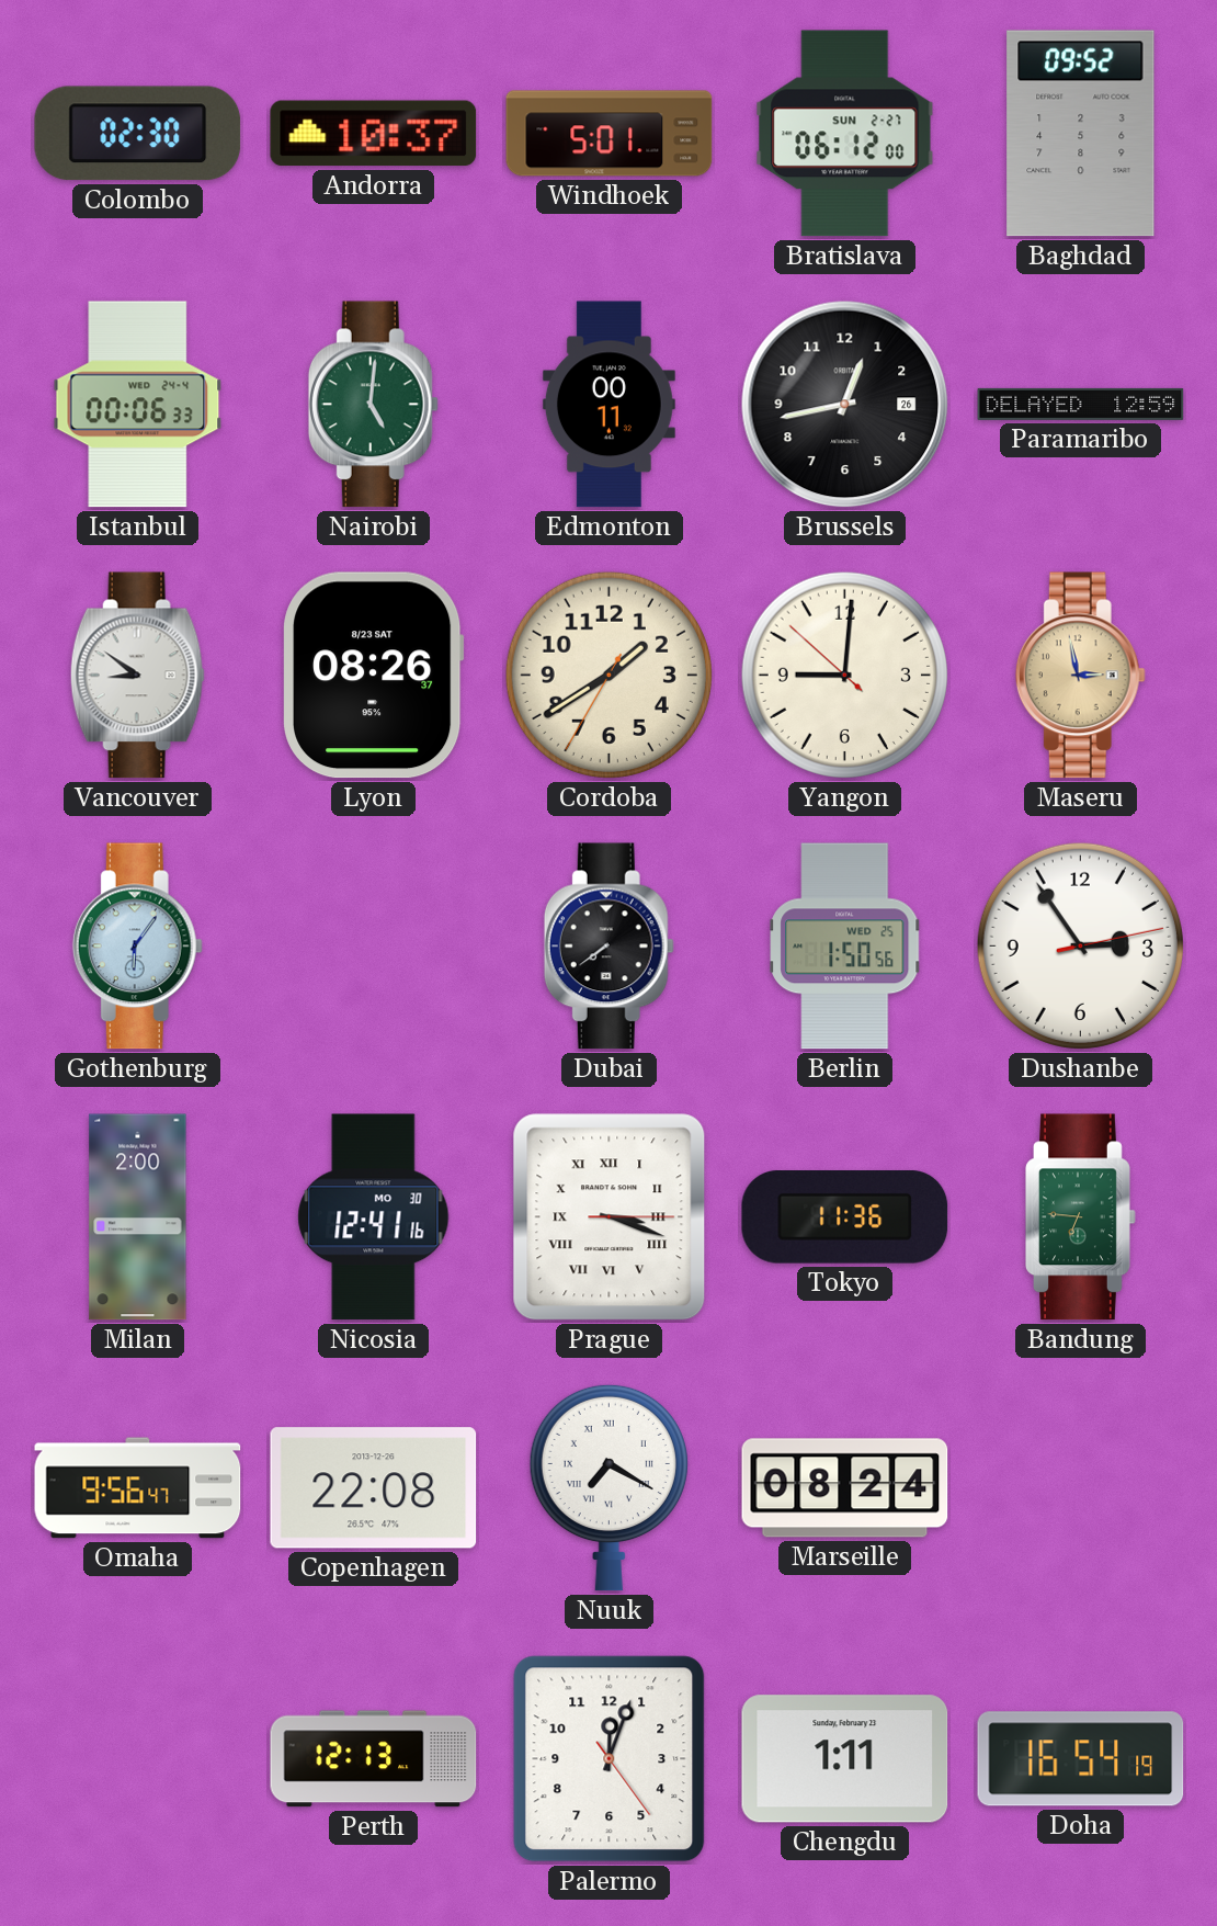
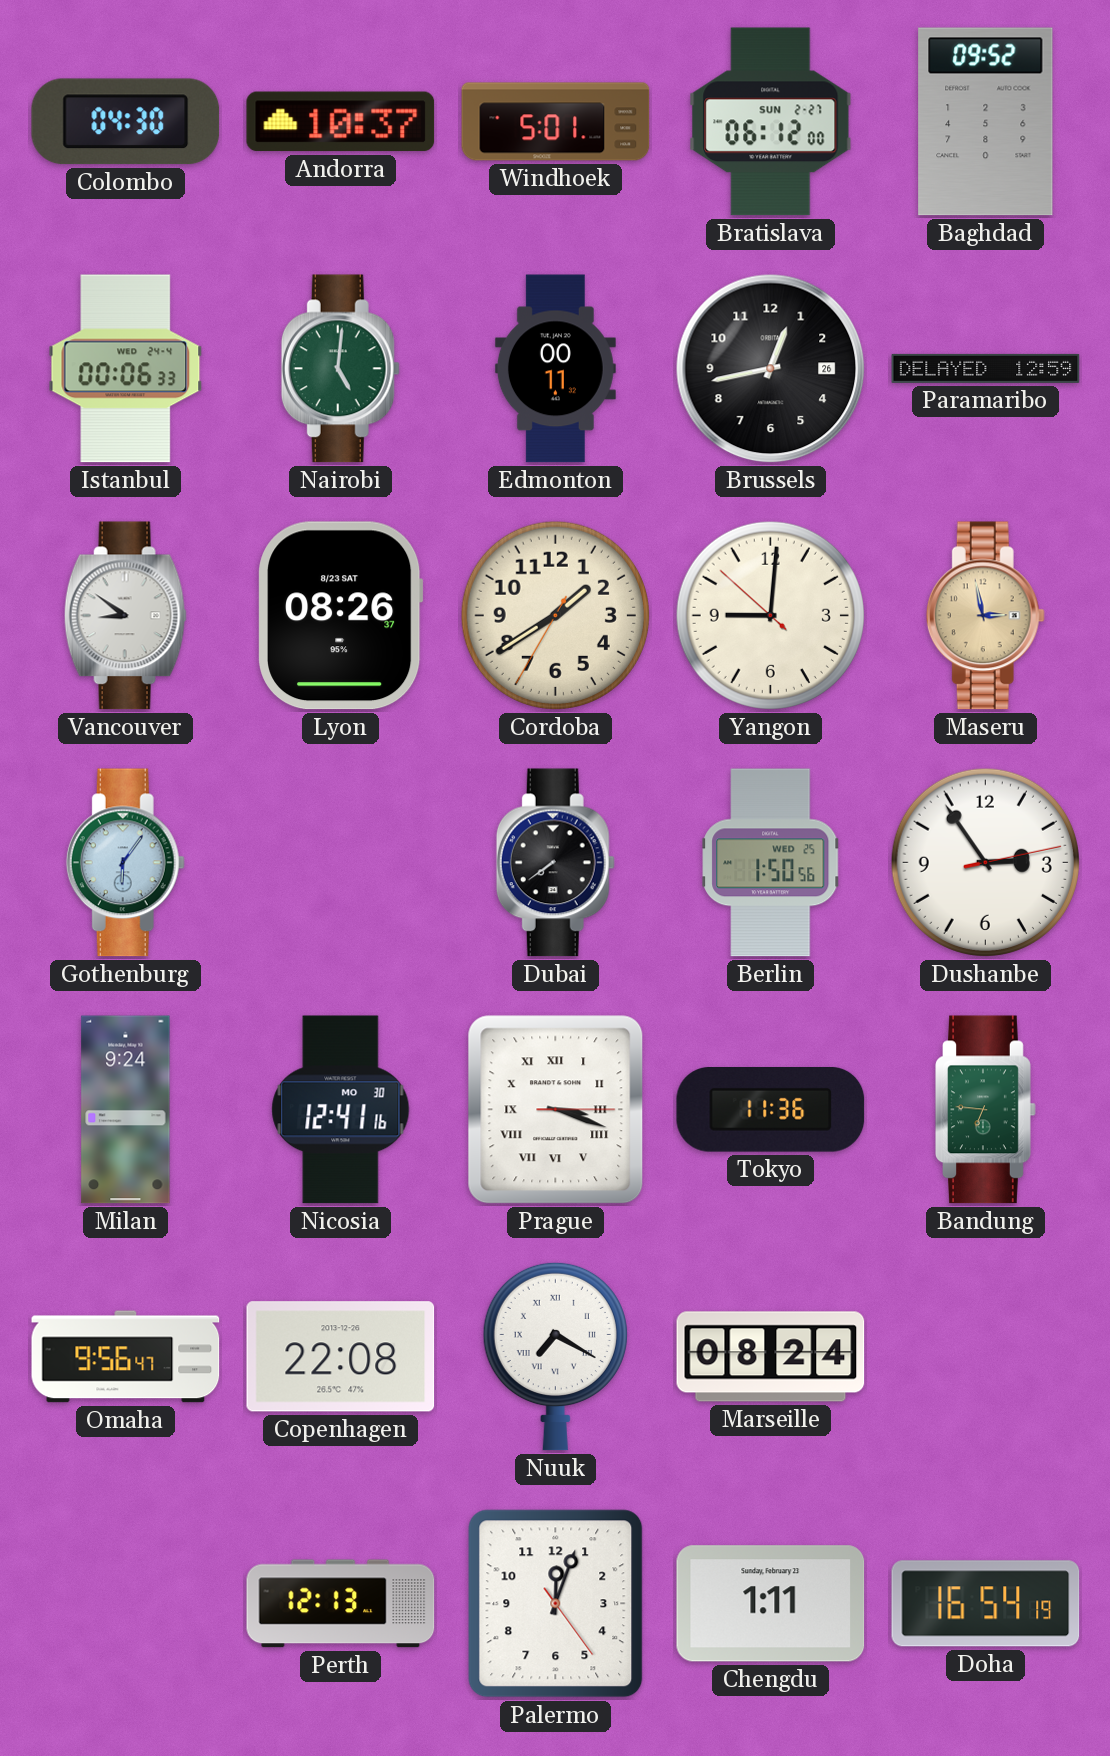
Colombo: 02:30 -> 04:30 (126, 122)
Milan: 2:00 -> 9:24 (126, 1110)
